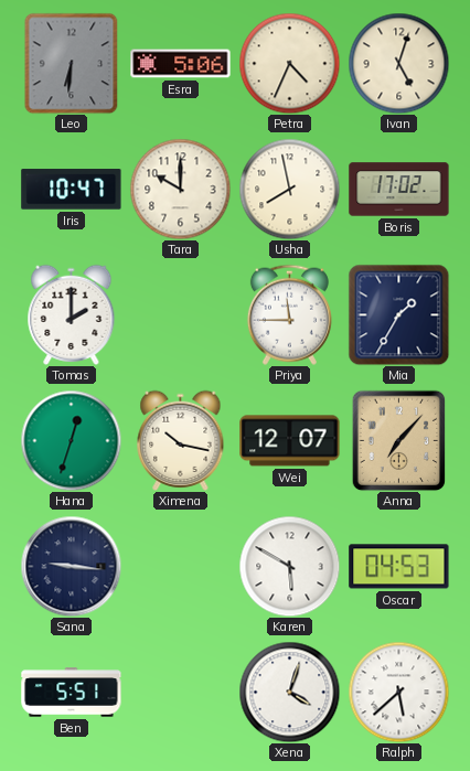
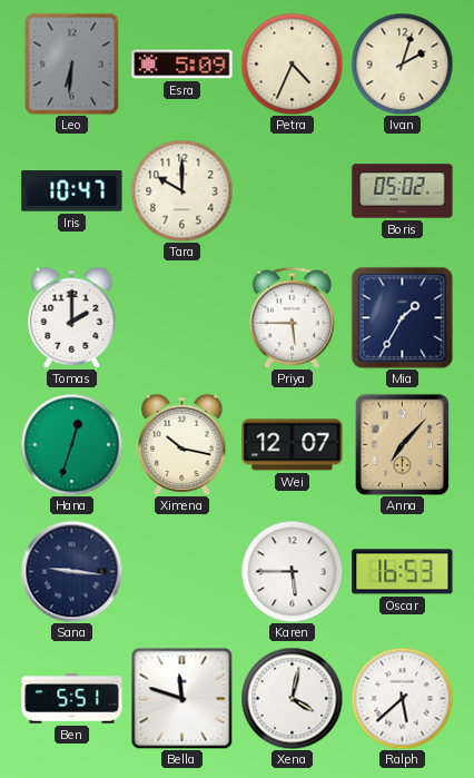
Esra: 5:06 -> 5:09 (182, 65)
Ivan: 5:03 -> 2:03 (402, 63)
Usha: 7:58 -> none (289, 189)
Boris: 17:02 -> 05:02 (403, 191)
Priya: 11:45 -> 5:45 (292, 317)
Karen: 5:50 -> 5:45 (292, 571)
Oscar: 04:53 -> 16:53 (403, 572)
Bella: none -> 11:48 (181, 698)
Xena: 4:03 -> 4:02 (292, 698)
